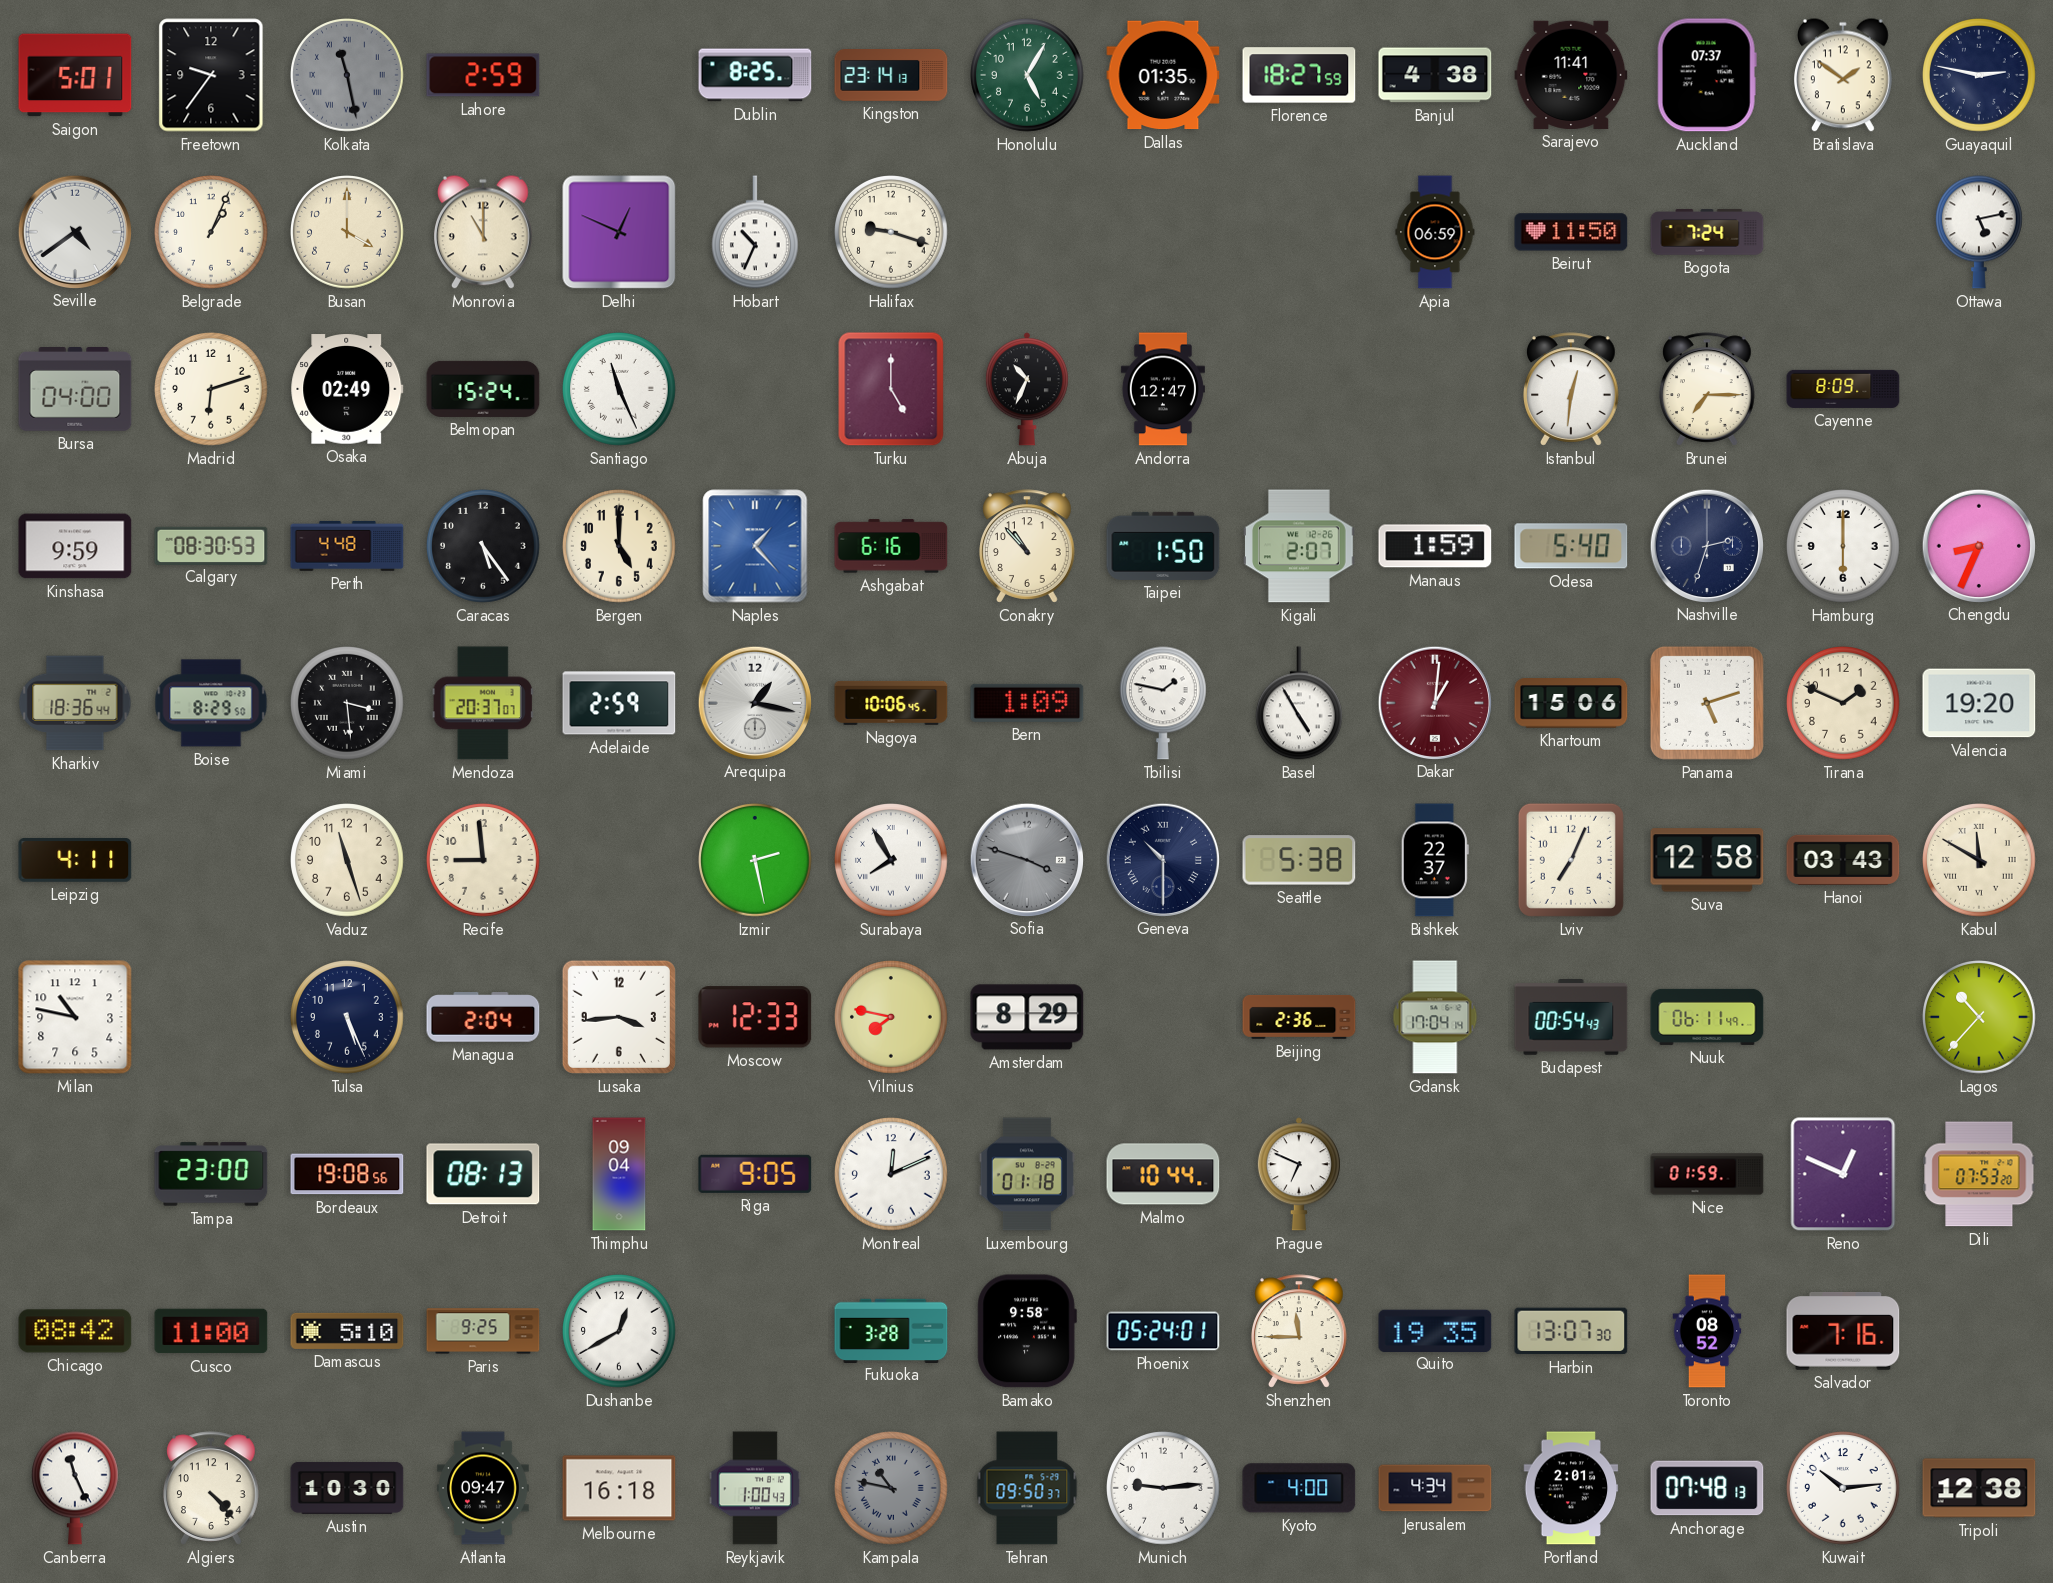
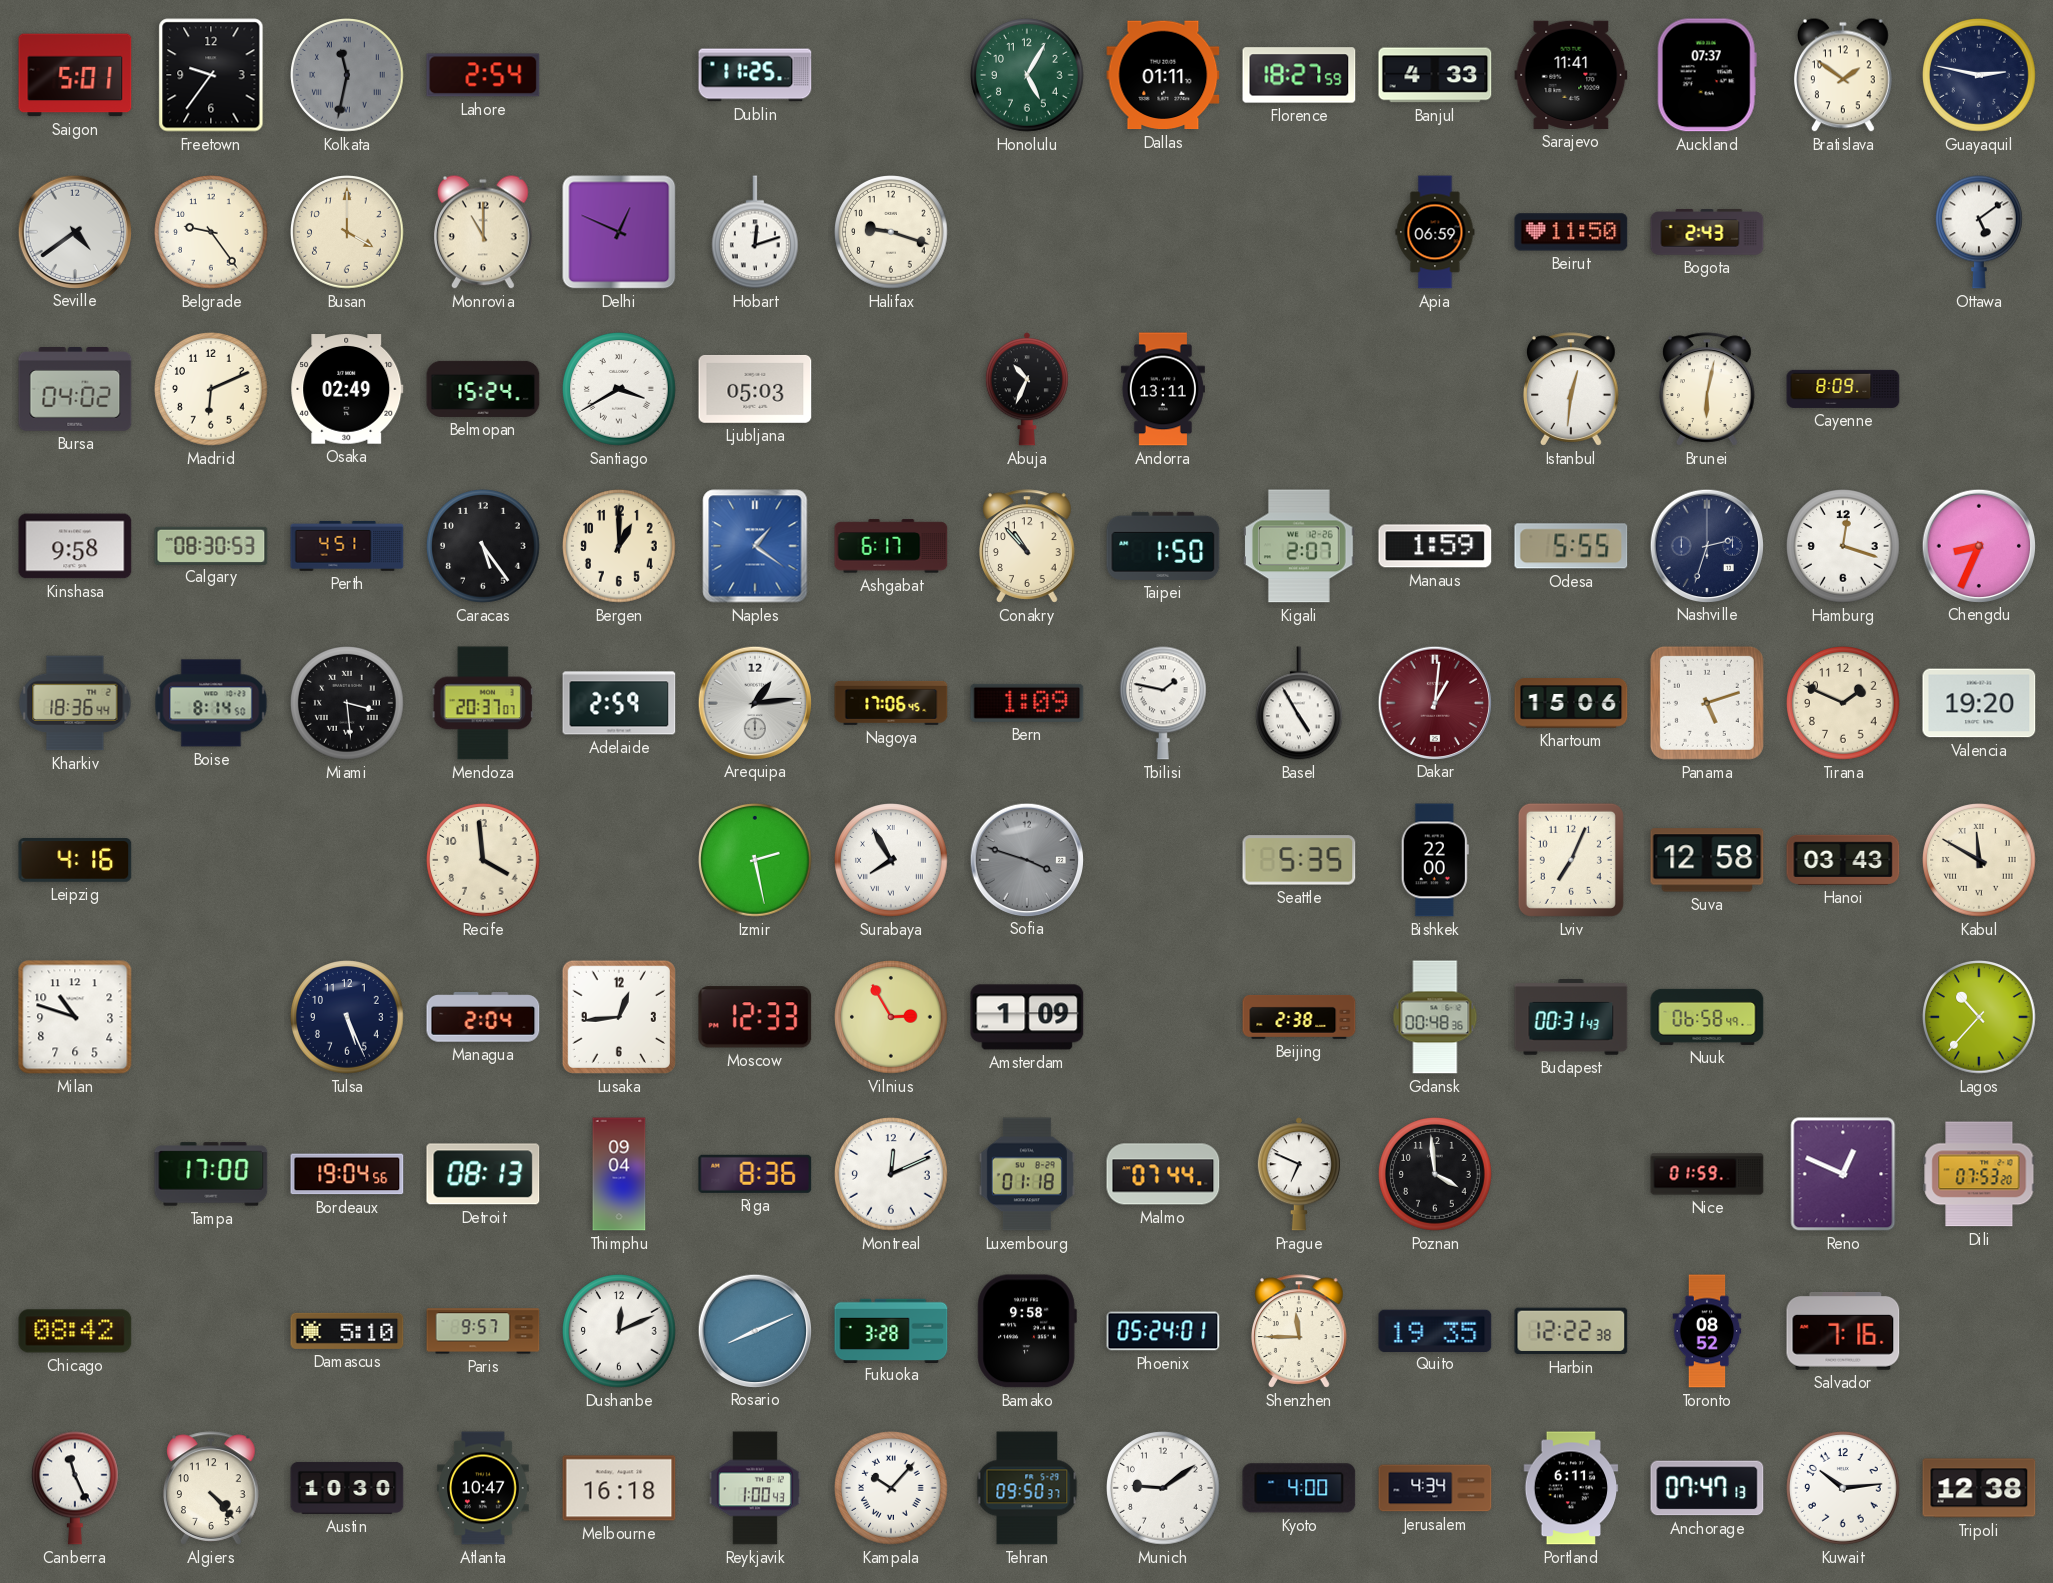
Kolkata: 11:28 -> 11:32 (348, 76)
Lahore: 2:59 -> 2:54 (483, 75)
Dublin: 8:25 -> 11:25 (755, 75)
Kingston: 23:14 -> none (891, 76)
Dallas: 01:35 -> 01:11 (1163, 75)
Banjul: 4:38 -> 4:33 (1435, 75)
Belgrade: 1:04 -> 9:24 (212, 233)
Hobart: 10:34 -> 12:12 (755, 232)
Bogota: 7:24 -> 2:43 (1707, 232)
Ottawa: 5:13 -> 5:09 (1979, 232)
Bursa: 04:00 -> 04:02 (75, 390)
Madrid: 6:12 -> 6:11 (212, 390)
Santiago: 11:26 -> 3:40 (620, 390)
Ljubljana: none -> 05:03 (755, 389)
Turku: 5:00 -> none (891, 389)
Andorra: 12:47 -> 13:11 (1163, 389)
Brunei: 7:15 -> 6:02 (1708, 389)
Kinshasa: 9:59 -> 9:58 (75, 546)
Perth: 4:48 -> 4:51 (347, 546)
Bergen: 5:00 -> 1:00 (620, 547)
Naples: 1:23 -> 1:21 (755, 546)
Ashgabat: 6:16 -> 6:17 (891, 546)
Odesa: 5:40 -> 5:55 (1571, 546)
Hamburg: 6:00 -> 12:18 (1844, 547)
Boise: 8:29 -> 8:14 (211, 703)
Arequipa: 1:17 -> 1:14 (754, 702)
Nagoya: 10:06 -> 17:06 (891, 703)
Leipzig: 4:11 -> 4:16 (75, 861)
Vaduz: 11:27 -> none (348, 861)
Recife: 8:59 -> 3:59 (484, 861)
Geneva: 10:30 -> none (1162, 859)
Seattle: 5:38 -> 5:35 (1299, 860)
Bishkek: 22:37 -> 22:00 (1435, 860)
Milan: 10:47 -> 10:48 (75, 1017)
Lusaka: 3:44 -> 12:44 (619, 1017)
Vilnius: 7:47 -> 2:55 (892, 1018)
Amsterdam: 8:29 -> 1:09 (1027, 1017)
Beijing: 2:36 -> 2:38 (1299, 1017)
Gdansk: 17:04 -> 00:48 (1435, 1017)
Budapest: 00:54 -> 00:31 (1571, 1018)
Nuuk: 06:11 -> 06:58 (1707, 1017)
Tampa: 23:00 -> 17:00 (211, 1174)
Bordeaux: 19:08 -> 19:04 (347, 1174)
Riga: 9:05 -> 8:36 (755, 1174)
Malmo: 10:44 -> 07:44 (1163, 1174)
Poznan: none -> 3:59 (1436, 1175)
Cusco: 11:00 -> none (211, 1331)
Paris: 9:25 -> 9:57 (483, 1331)
Dushanbe: 12:40 -> 12:11 (620, 1332)
Rosario: none -> 8:11 (754, 1330)
Harbin: 13:07 -> 12:22 (1571, 1331)
Atlanta: 09:47 -> 10:47 (484, 1488)
Kampala: 10:47 -> 10:07 (892, 1489)
Kampala dial: grey -> white (892, 1489)
Munich: 9:14 -> 9:09 (1164, 1489)
Portland: 2:01 -> 6:11 (1571, 1488)
Anchorage: 07:48 -> 07:47 (1707, 1488)
